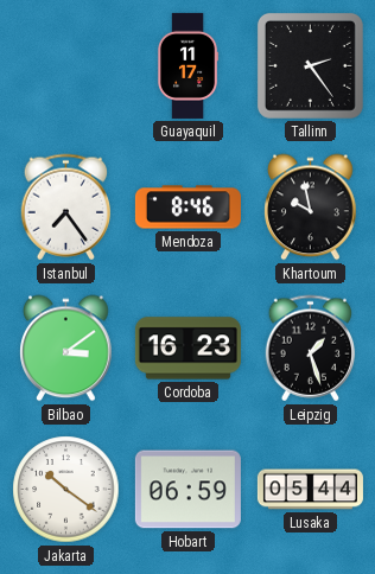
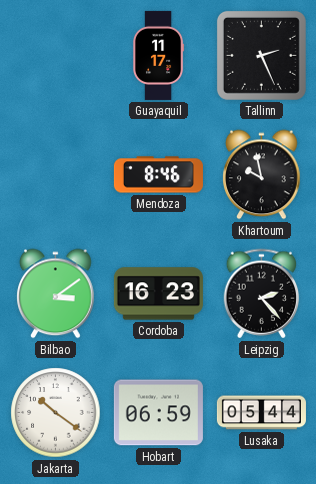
Tallinn: 2:24 -> 2:26 (261, 55)
Istanbul: 7:24 -> none (66, 208)
Leipzig: 1:27 -> 2:23 (262, 294)
